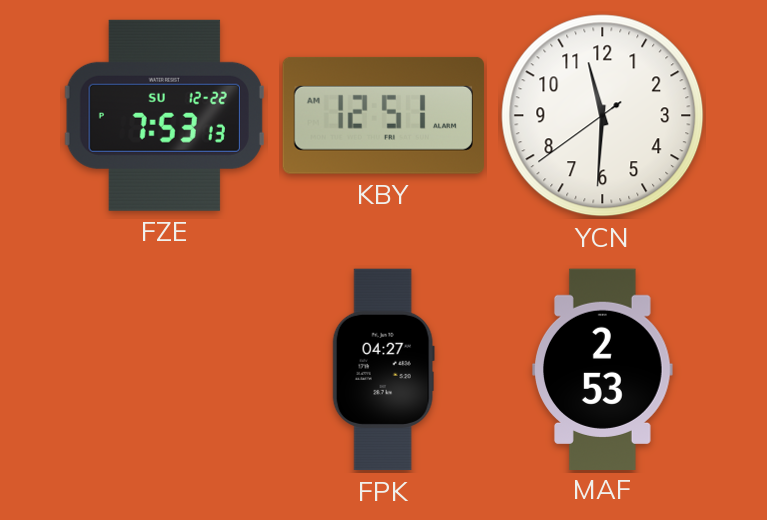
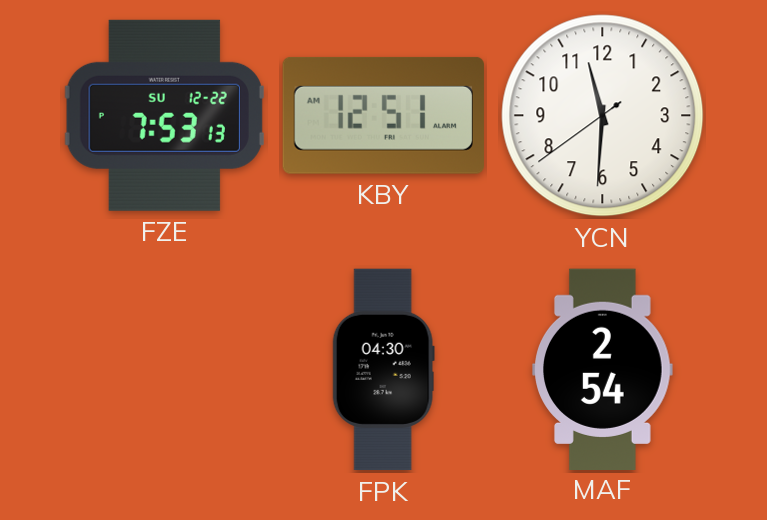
FPK: 04:27 -> 04:30 (383, 370)
MAF: 2:53 -> 2:54 (603, 369)
